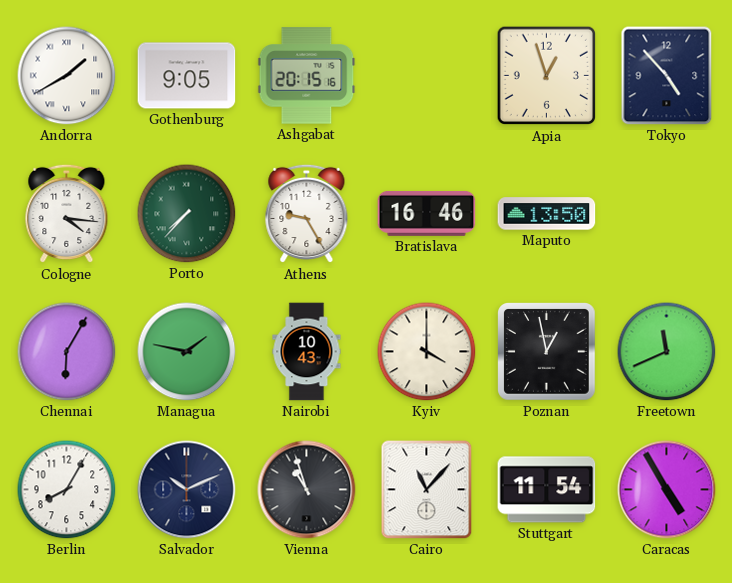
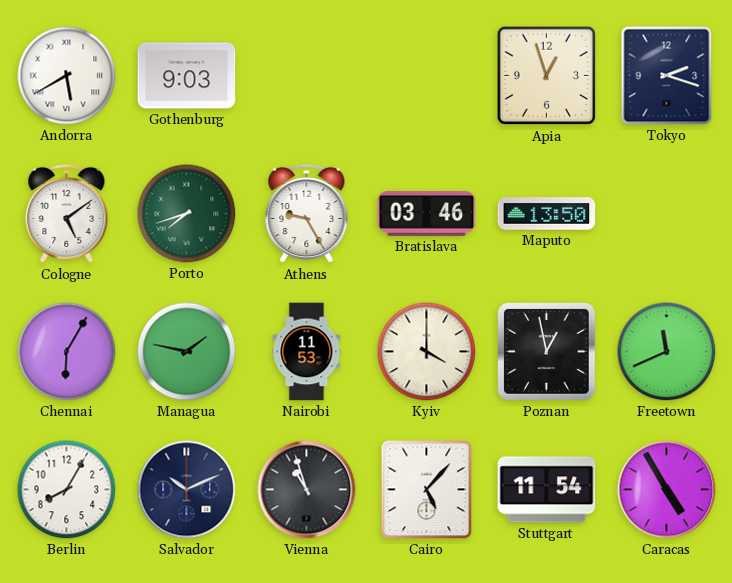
Andorra: 1:40 -> 5:40 (67, 76)
Gothenburg: 9:05 -> 9:03 (187, 76)
Ashgabat: 20:15 -> none (307, 76)
Tokyo: 4:53 -> 2:18 (667, 76)
Cologne: 4:16 -> 5:09 (67, 214)
Porto: 7:37 -> 7:42 (187, 214)
Bratislava: 16:46 -> 03:46 (427, 213)
Nairobi: 10:43 -> 11:53 (307, 352)
Cairo: 11:07 -> 5:07 (427, 490)
